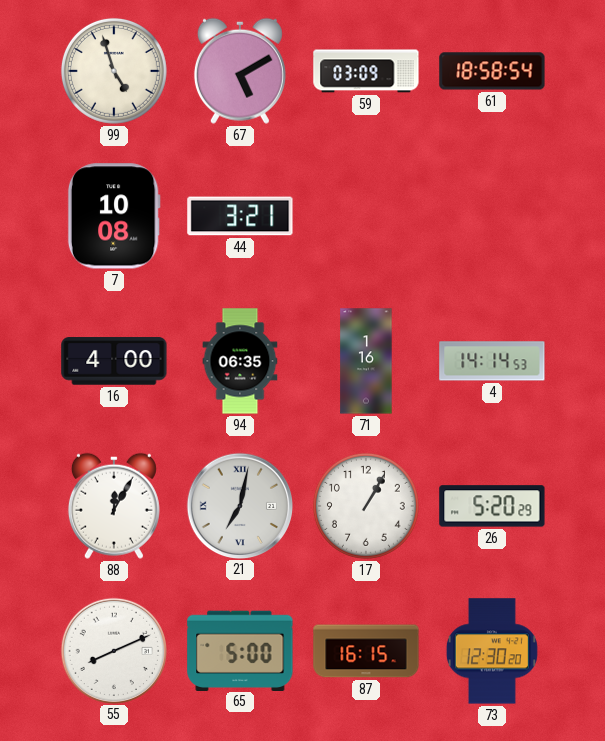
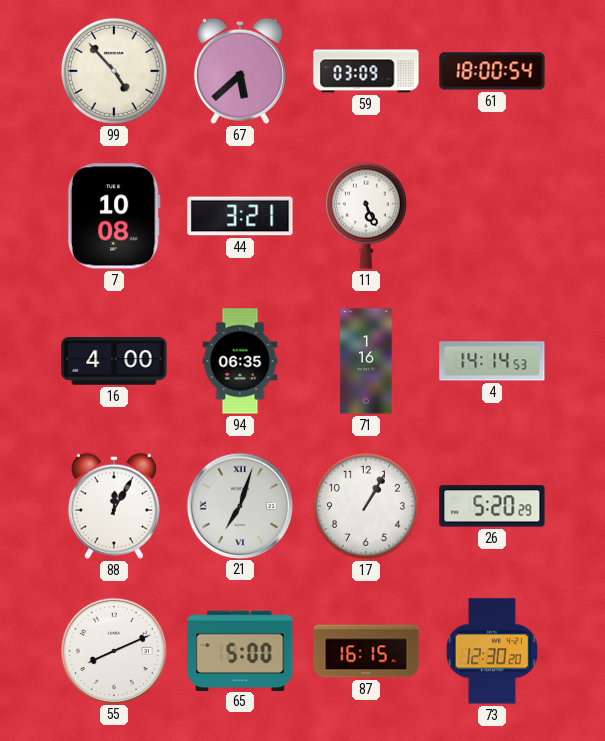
99: 4:57 -> 4:53 (114, 71)
67: 5:10 -> 5:38 (240, 71)
61: 18:58 -> 18:00 (492, 71)
11: none -> 5:26 (366, 216)
21: 7:02 -> 7:03 (239, 505)
